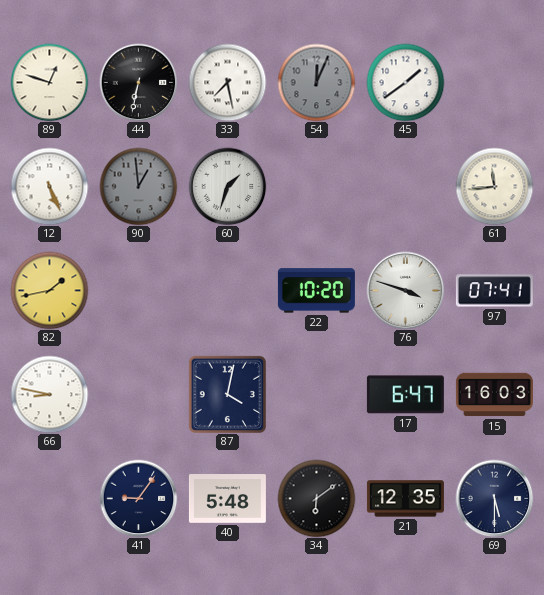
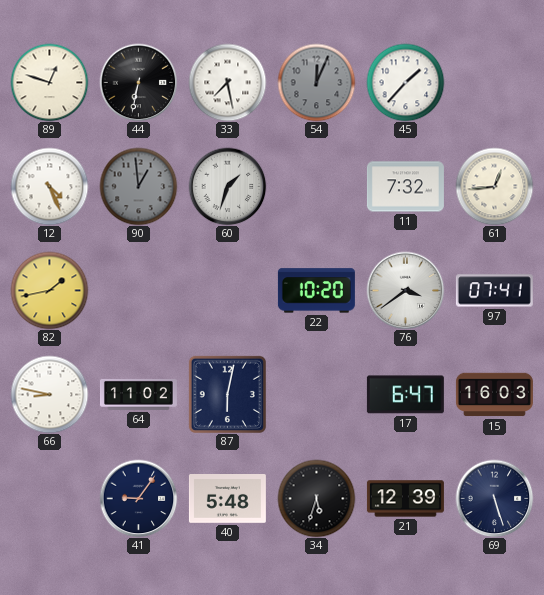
45: 1:39 -> 1:37 (405, 82)
12: 5:26 -> 4:26 (49, 186)
11: none -> 7:32 (405, 187)
61: 11:44 -> 12:44 (494, 186)
76: 3:48 -> 3:39 (405, 290)
64: none -> 11:02 (138, 395)
87: 4:02 -> 6:02 (227, 394)
34: 6:09 -> 5:33 (316, 498)
21: 12:35 -> 12:39 (405, 499)
69: 5:30 -> 5:27 (494, 498)
